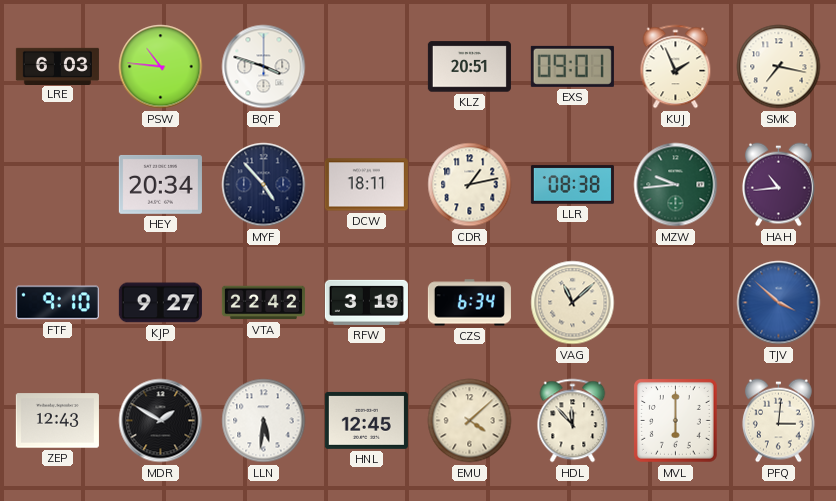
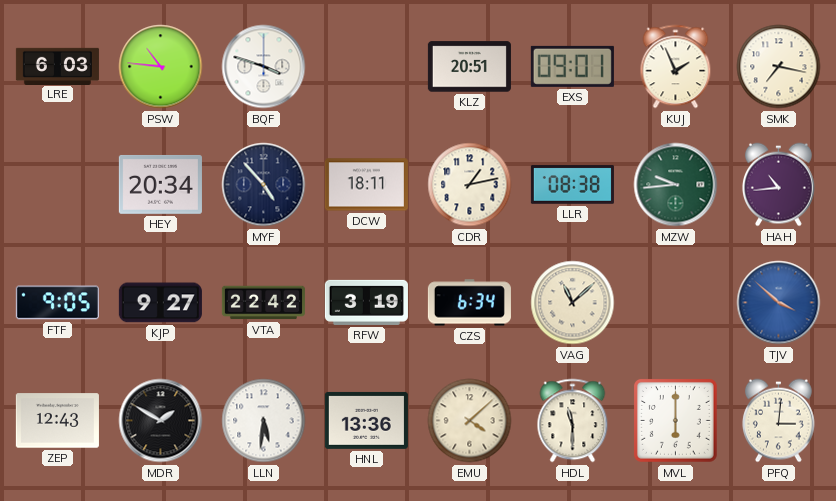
FTF: 9:10 -> 9:05 (57, 303)
HNL: 12:45 -> 13:36 (366, 420)
HDL: 11:53 -> 11:30 (573, 421)
